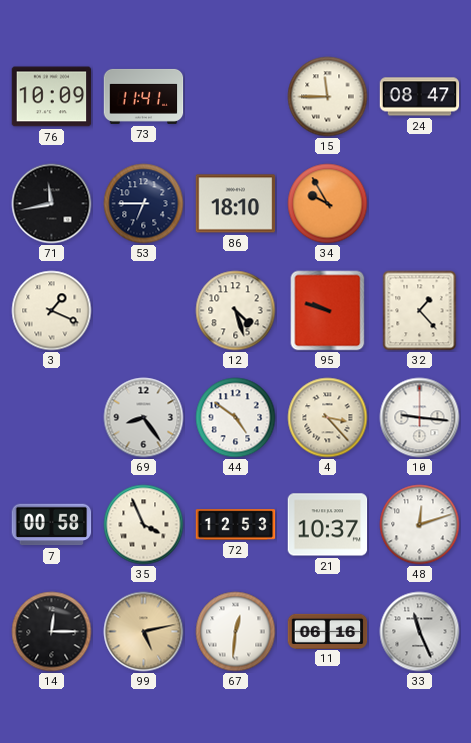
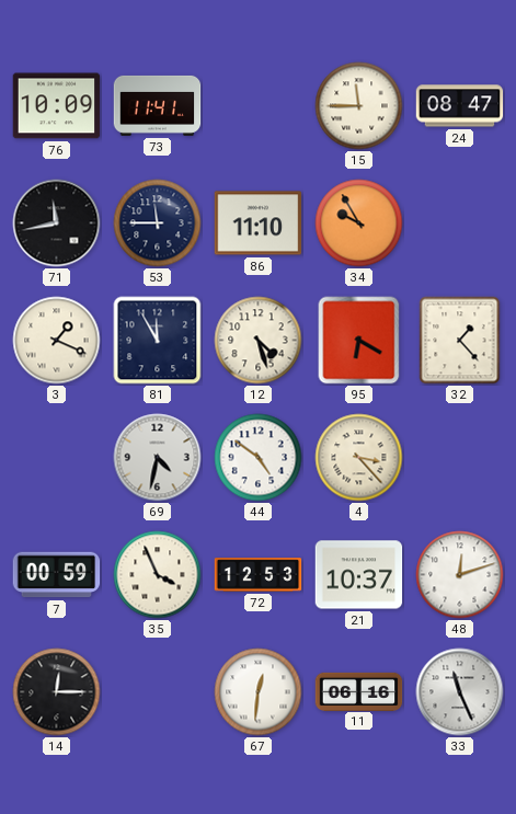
53: 6:45 -> 11:45 (158, 223)
86: 18:10 -> 11:10 (259, 223)
81: none -> 11:55 (158, 341)
95: 9:48 -> 6:20 (359, 341)
69: 8:24 -> 4:32 (158, 458)
10: 9:16 -> none (420, 418)
7: 00:58 -> 00:59 (57, 575)
99: 5:13 -> none (144, 632)
